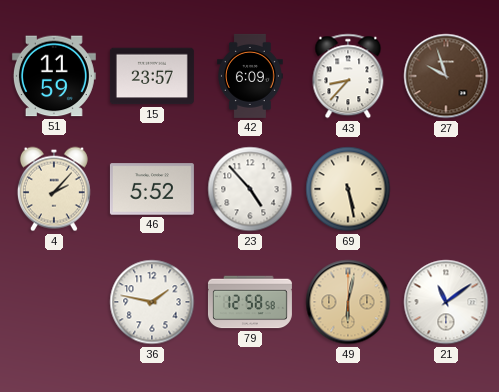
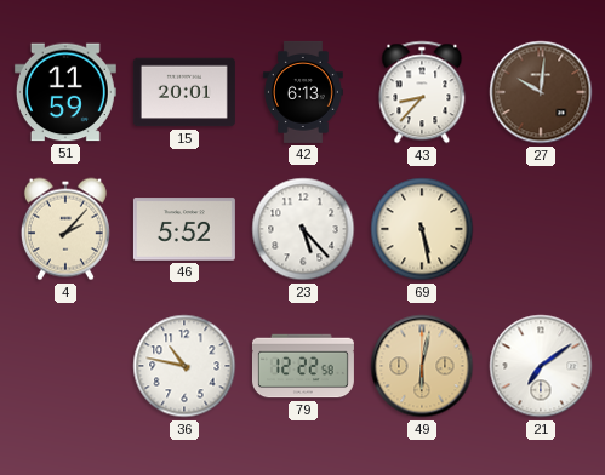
15: 23:57 -> 20:01 (184, 92)
42: 6:09 -> 6:13 (303, 92)
27: 9:57 -> 10:01 (541, 92)
23: 4:53 -> 5:23 (303, 229)
36: 1:47 -> 10:47 (184, 366)
79: 12:58 -> 12:22 (303, 366)
21: 11:09 -> 7:09 (541, 366)
